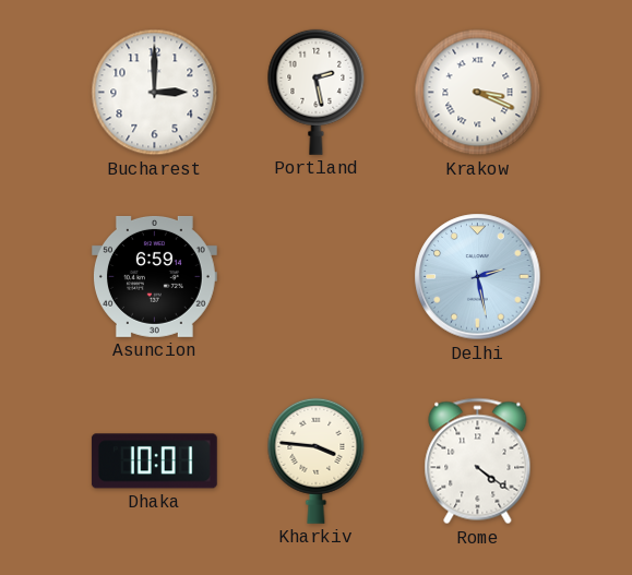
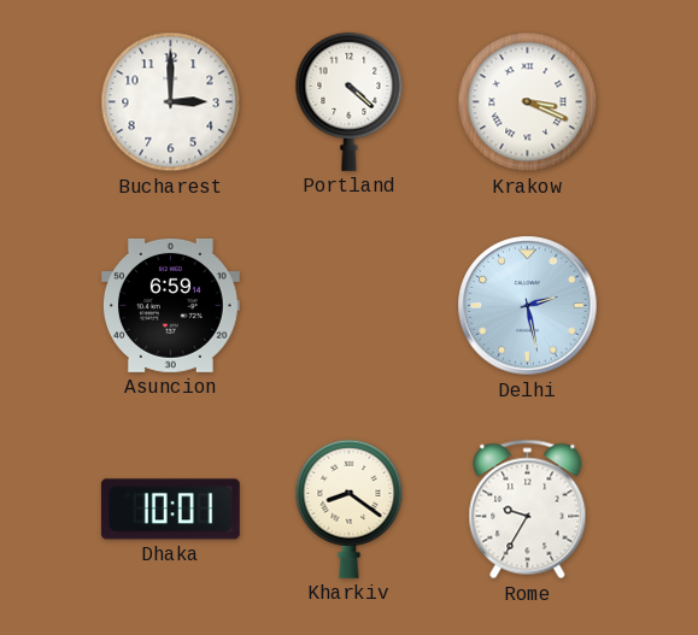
Portland: 2:28 -> 4:22 (350, 101)
Kharkiv: 3:46 -> 8:21 (350, 508)
Rome: 4:21 -> 9:35 (528, 510)
